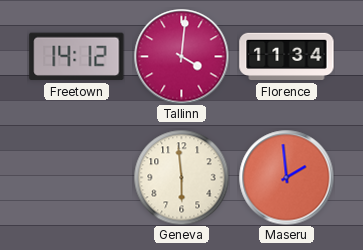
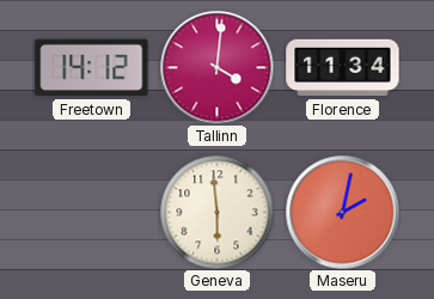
Maseru: 1:59 -> 2:02 (342, 212)
